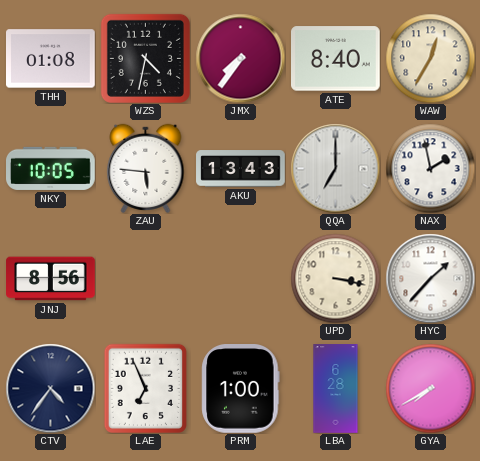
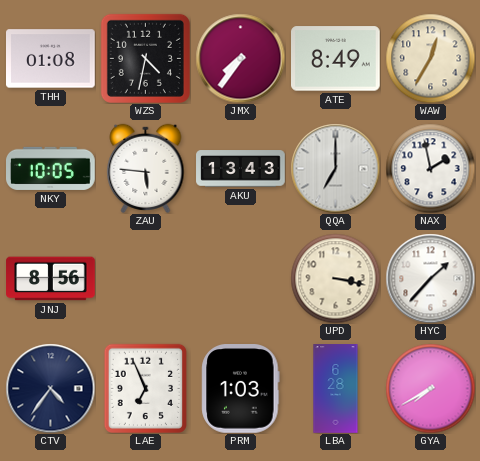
ATE: 8:40 -> 8:49 (336, 59)
PRM: 1:00 -> 1:03 (241, 389)
